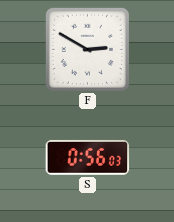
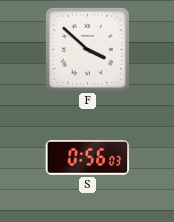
F: 2:50 -> 3:52 (87, 49)
